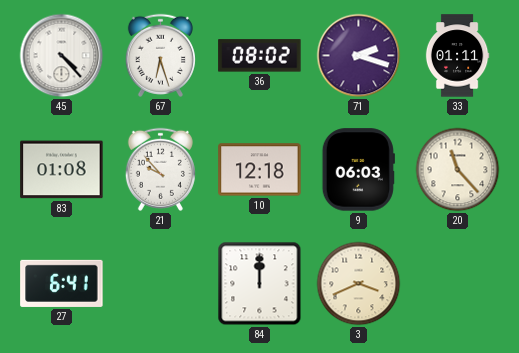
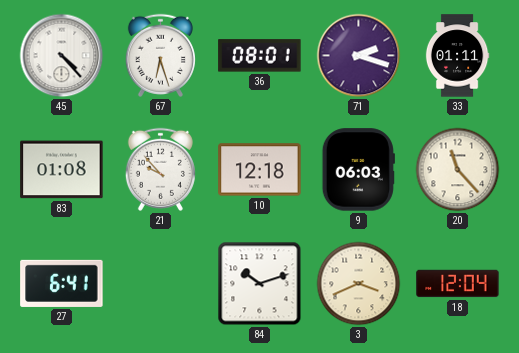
36: 08:02 -> 08:01 (260, 56)
84: 12:00 -> 10:12 (260, 284)
18: none -> 12:04 (458, 284)
